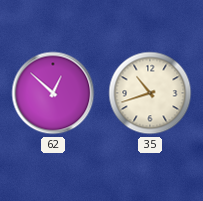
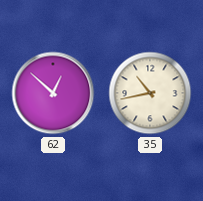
35: 10:42 -> 10:43 (150, 93)
